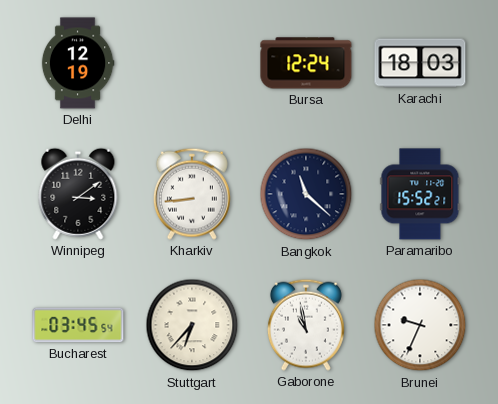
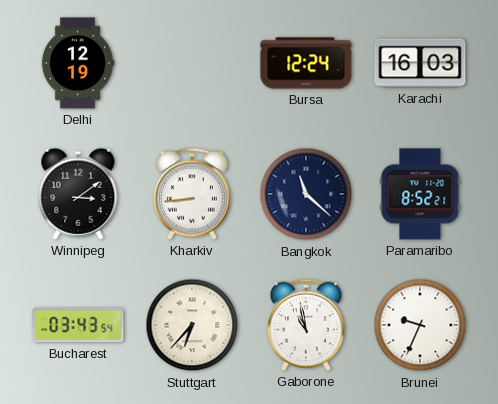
Karachi: 18:03 -> 16:03 (420, 63)
Paramaribo: 15:52 -> 8:52 (420, 194)
Bucharest: 03:45 -> 03:43 (78, 325)
